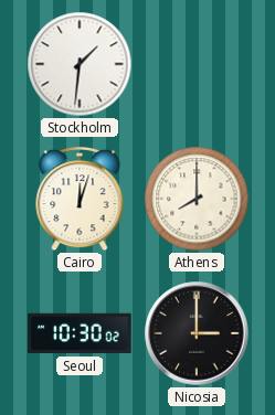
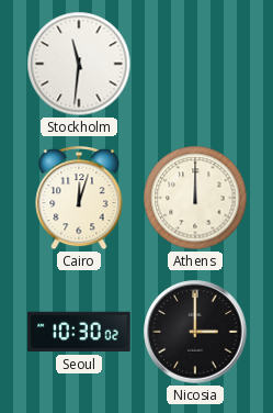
Stockholm: 1:31 -> 11:31 (79, 64)
Athens: 8:00 -> 12:00 (195, 198)
